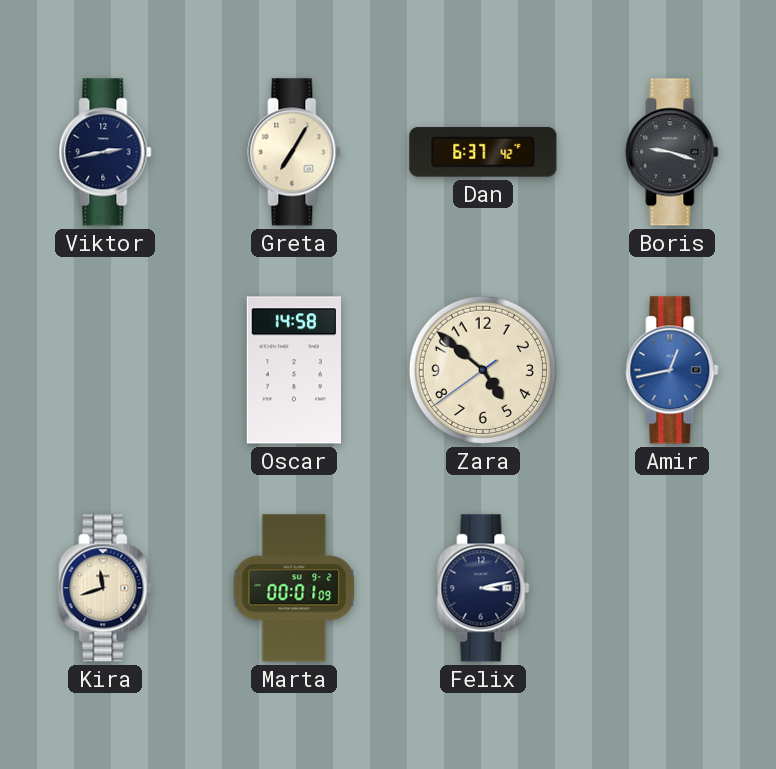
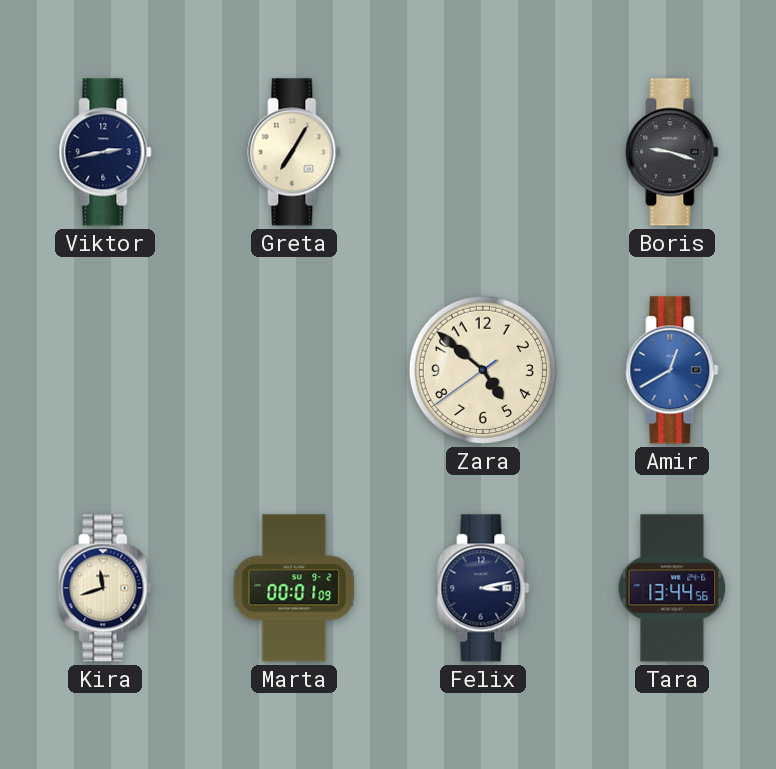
Dan: 6:37 -> none (483, 152)
Oscar: 14:58 -> none (293, 370)
Amir: 12:43 -> 12:40 (672, 370)
Tara: none -> 13:44 (672, 588)
